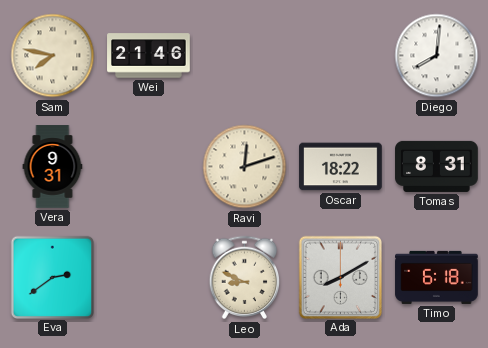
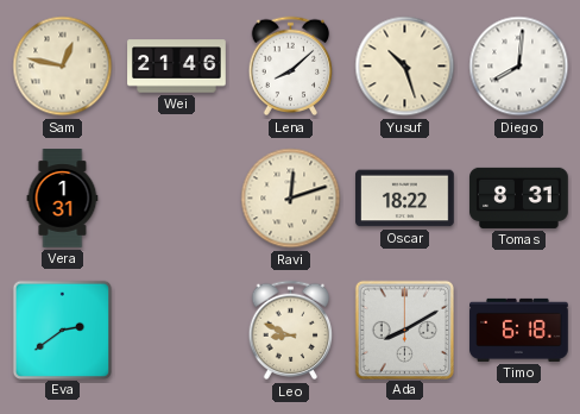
Sam: 7:47 -> 12:47 (63, 67)
Lena: none -> 8:08 (291, 67)
Yusuf: none -> 10:27 (405, 67)
Vera: 9:31 -> 1:31 (63, 199)
